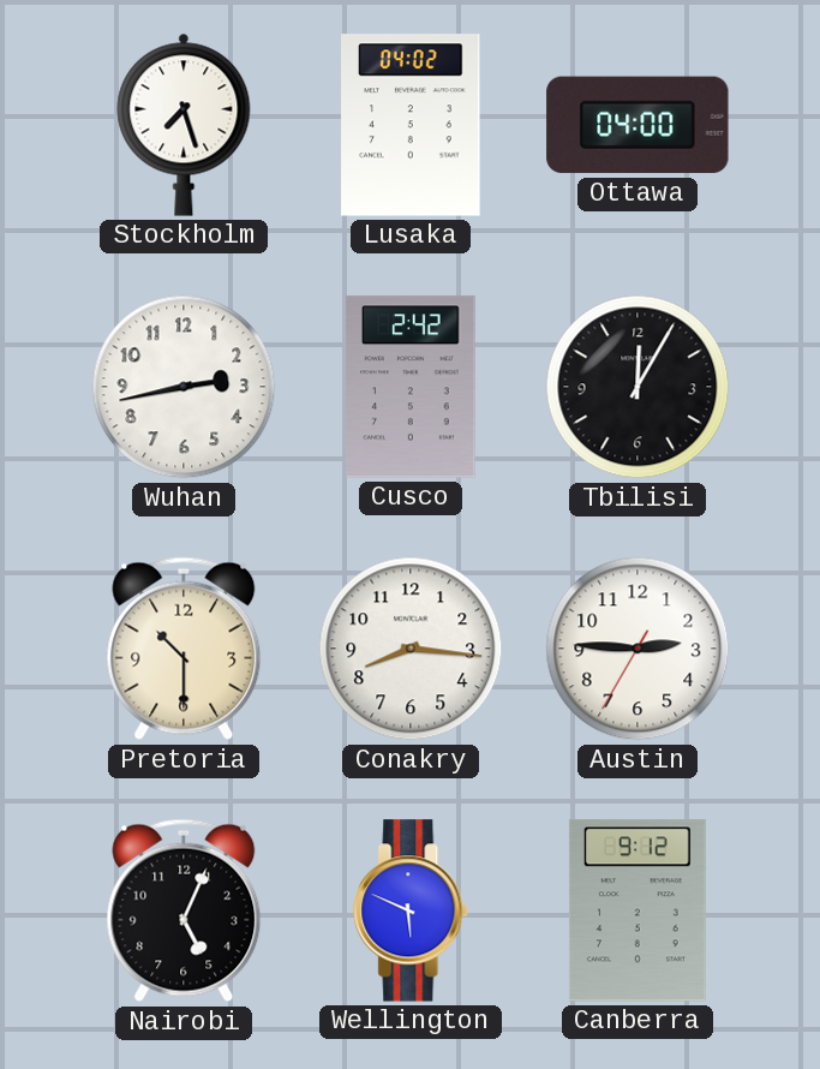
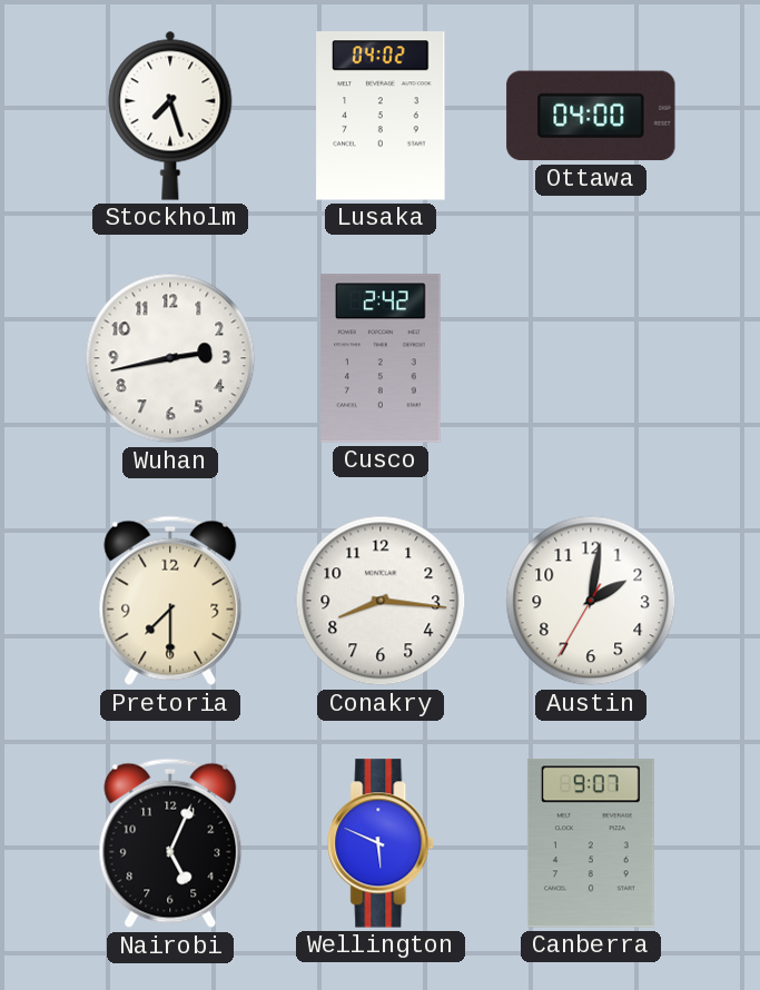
Tbilisi: 12:05 -> none (638, 387)
Pretoria: 10:30 -> 7:30 (170, 601)
Austin: 2:45 -> 2:01 (591, 601)
Canberra: 9:12 -> 9:07 (591, 843)
